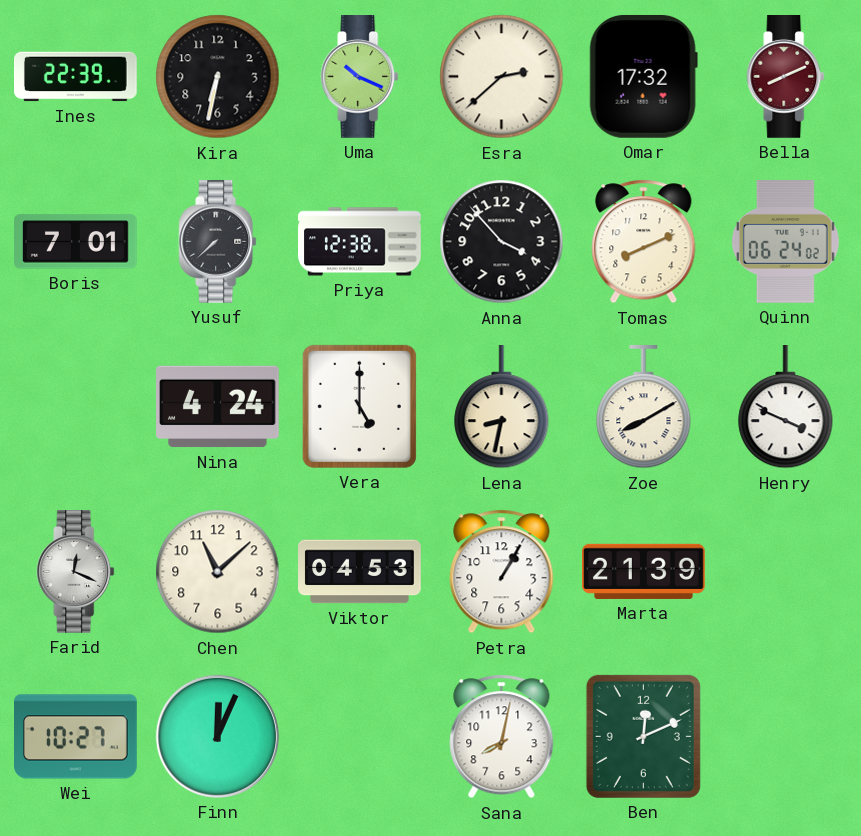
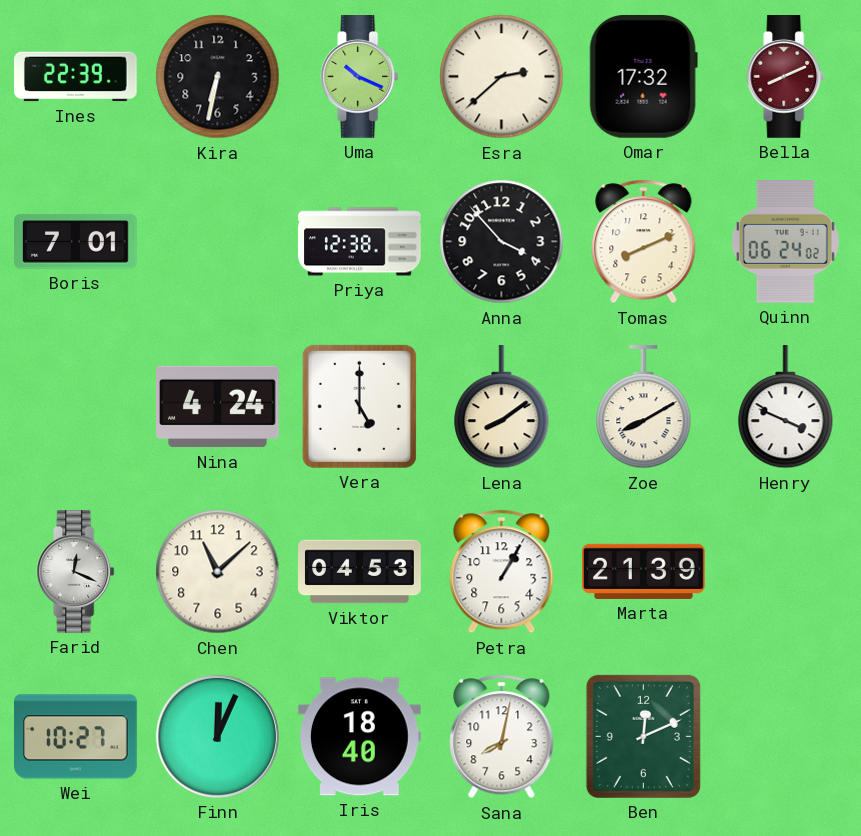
Yusuf: 7:38 -> none (218, 242)
Lena: 8:32 -> 8:09 (502, 408)
Iris: none -> 18:40 (359, 737)
